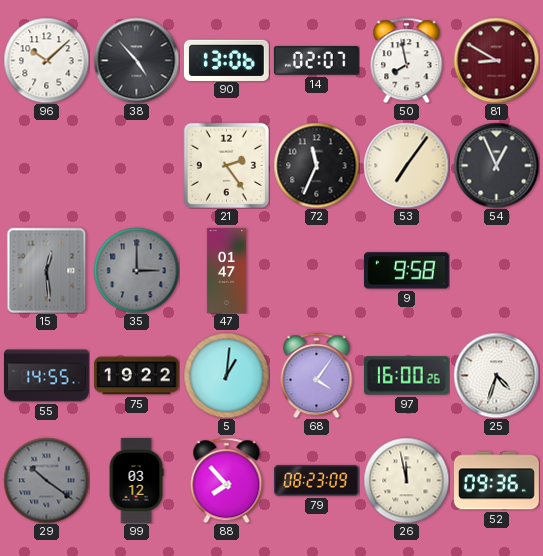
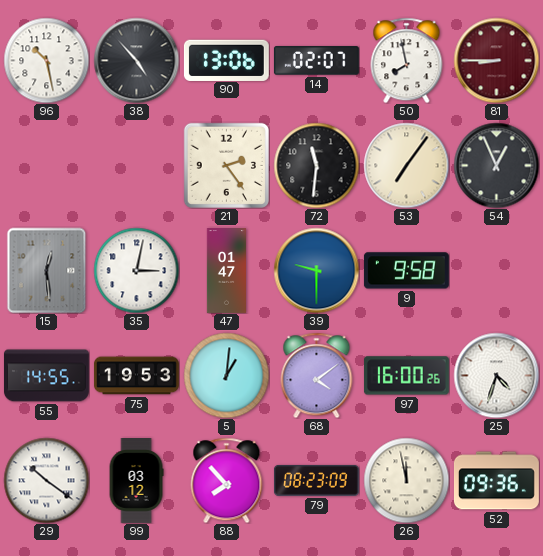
96: 10:08 -> 10:28 (46, 60)
81: 8:50 -> 8:45 (496, 60)
72: 11:34 -> 11:31 (316, 165)
35: 3:00 -> 3:02 (136, 270)
35 dial: grey -> white (136, 270)
39: none -> 9:30 (316, 270)
75: 19:22 -> 19:53 (137, 376)
68: 4:06 -> 4:09 (317, 375)
29 dial: grey -> white (46, 480)
